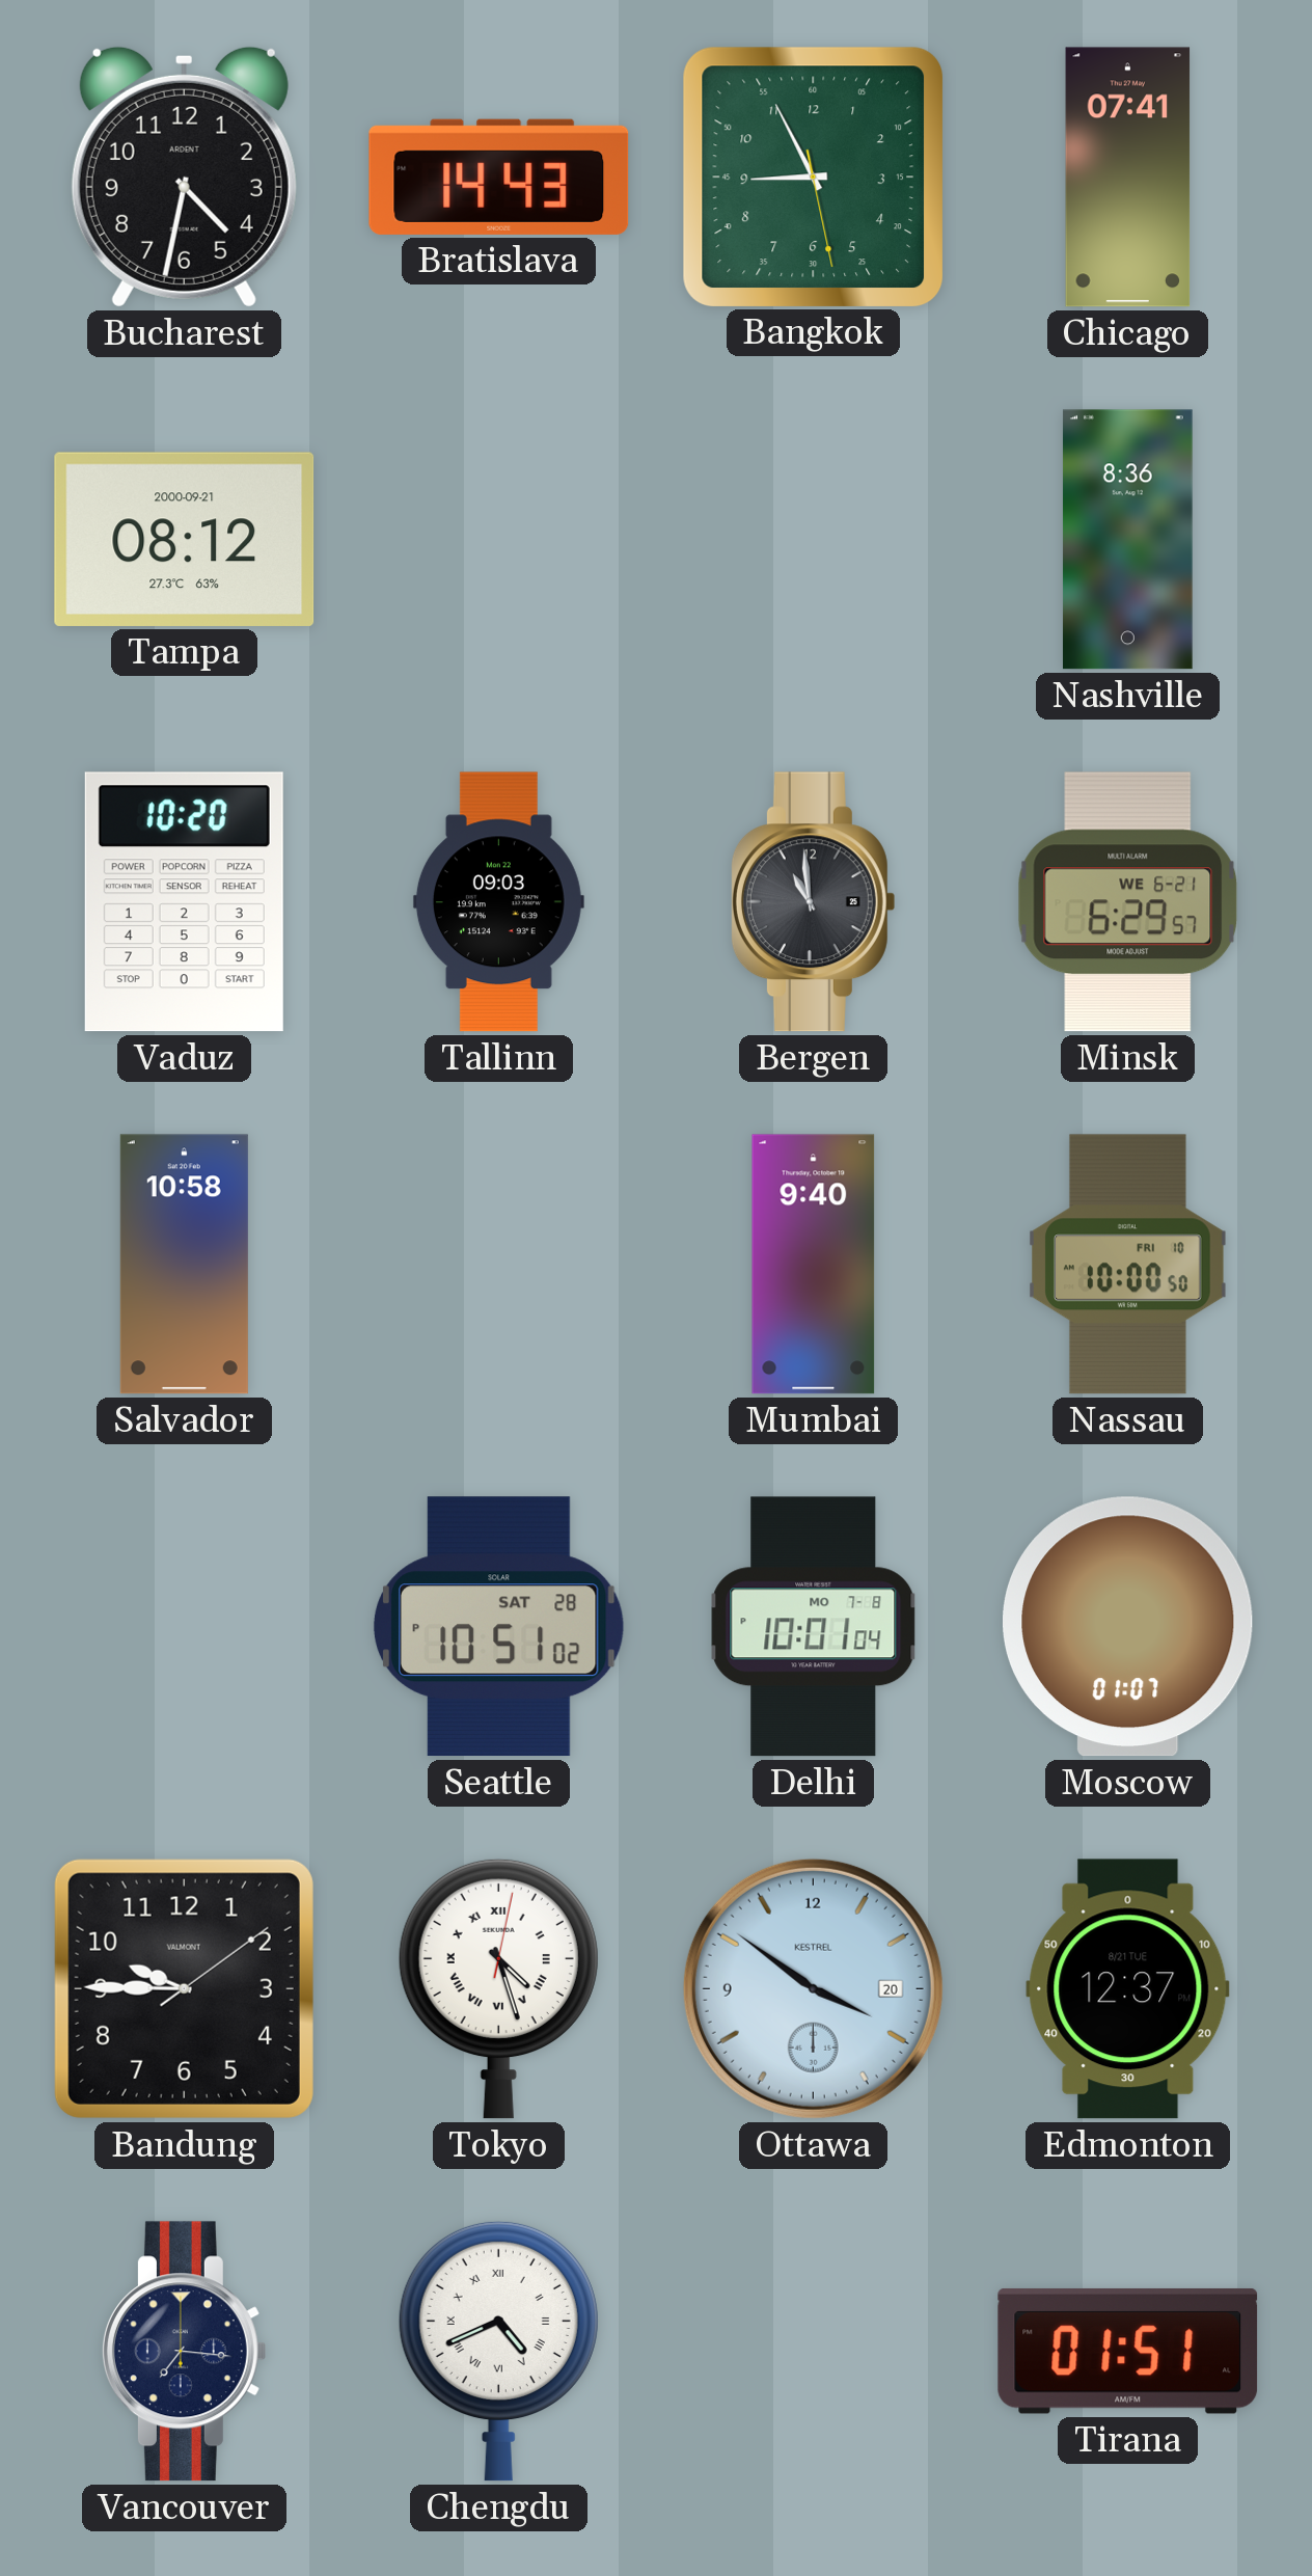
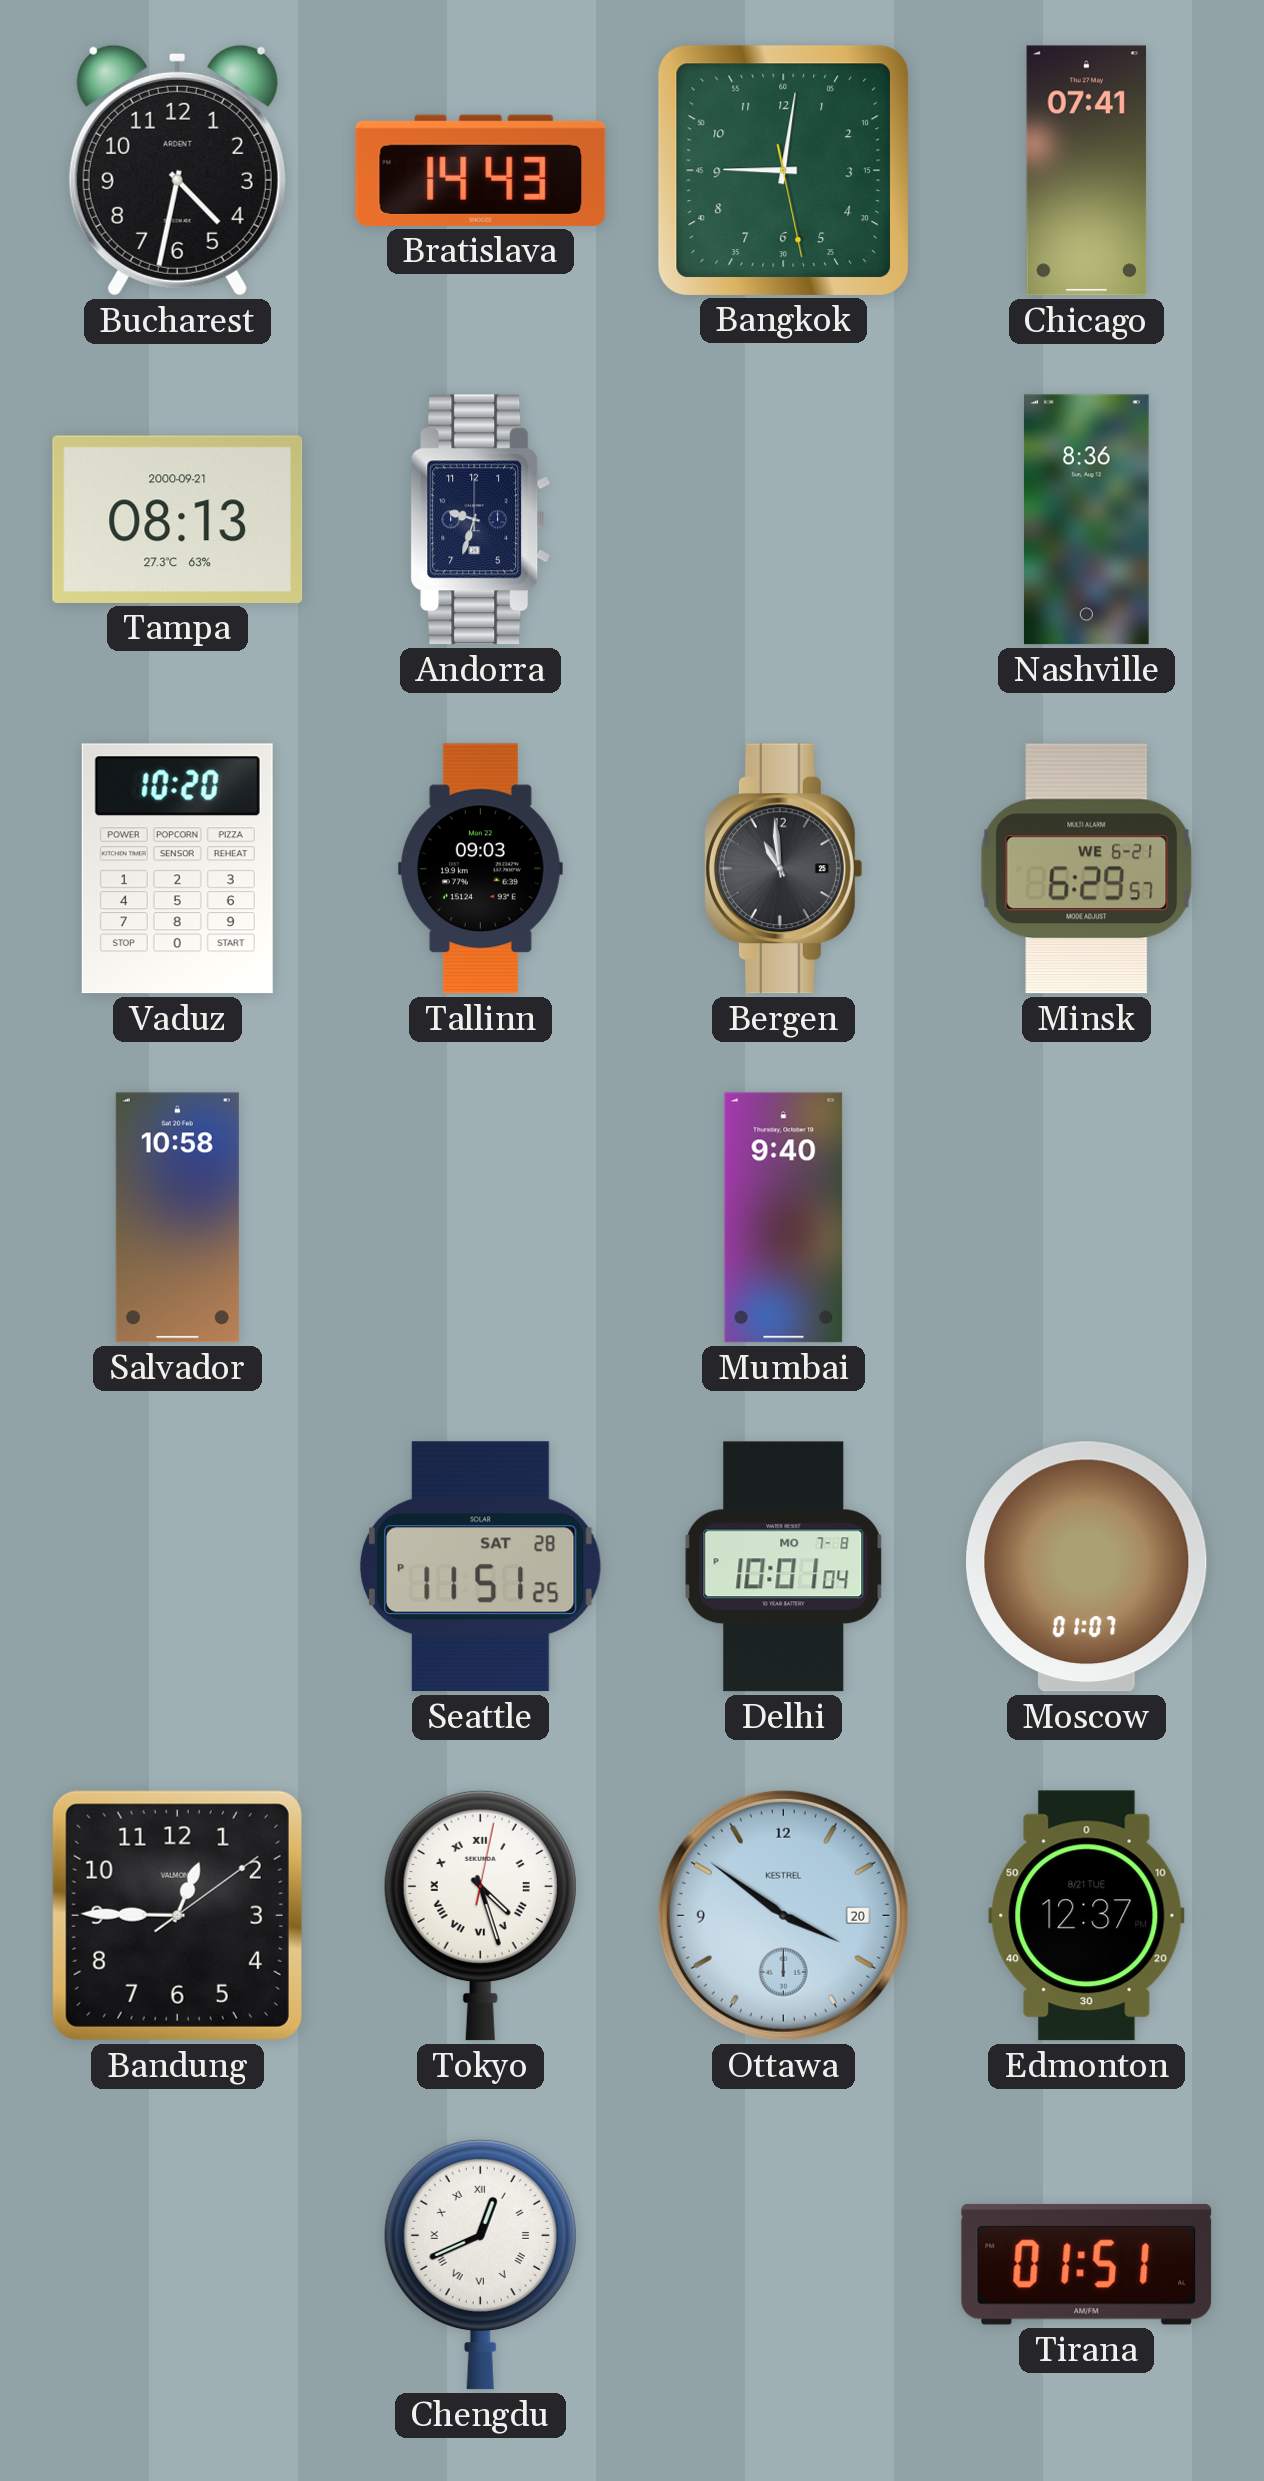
Bangkok: 8:55 -> 9:01 (783, 170)
Tampa: 08:12 -> 08:13 (178, 519)
Andorra: none -> 9:33 (481, 520)
Nassau: 10:00 -> none (1128, 1265)
Seattle: 10:51 -> 11:51 (480, 1567)
Bandung: 9:45 -> 12:45 (177, 1915)
Vancouver: 7:16 -> none (184, 2352)
Chengdu: 4:41 -> 12:41 (480, 2264)
